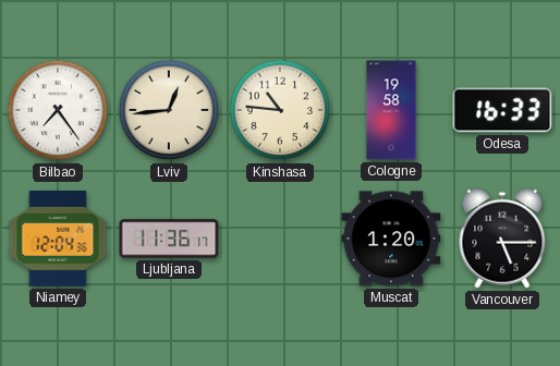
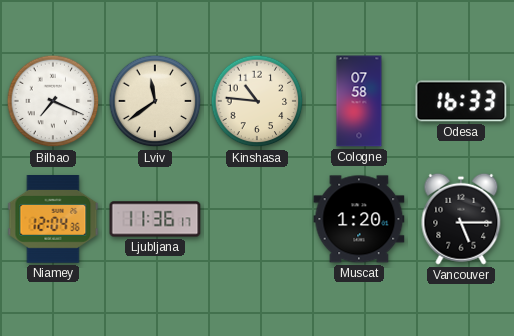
Bilbao: 7:24 -> 7:19 (53, 101)
Lviv: 12:44 -> 11:39 (155, 101)
Cologne: 19:58 -> 07:58 (359, 101)
